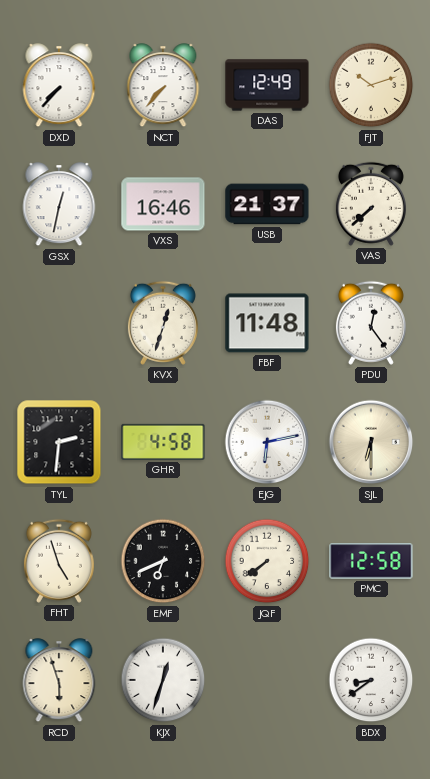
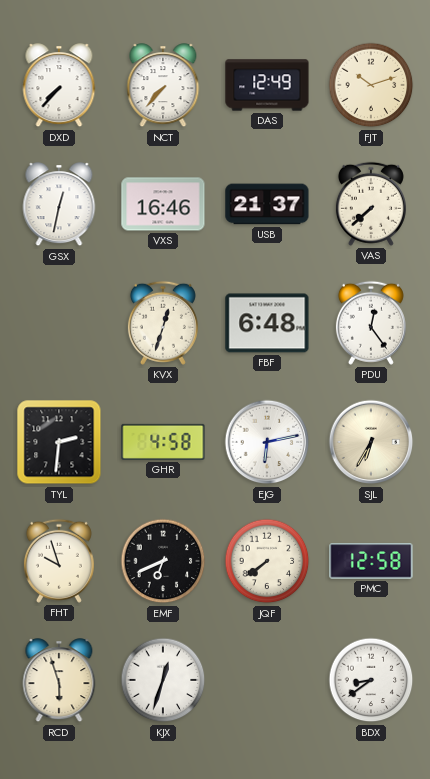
FBF: 11:48 -> 6:48 (267, 323)
SJL: 6:30 -> 6:35 (371, 442)
FHT: 4:57 -> 9:57 (59, 561)
